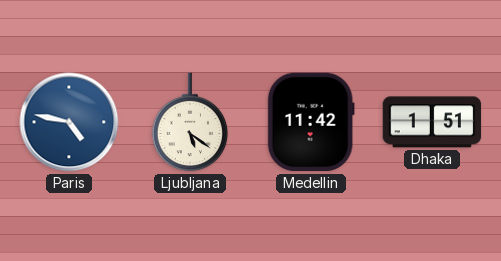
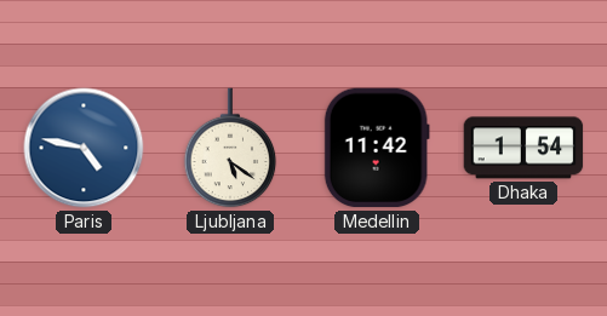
Dhaka: 1:51 -> 1:54 (523, 148)
